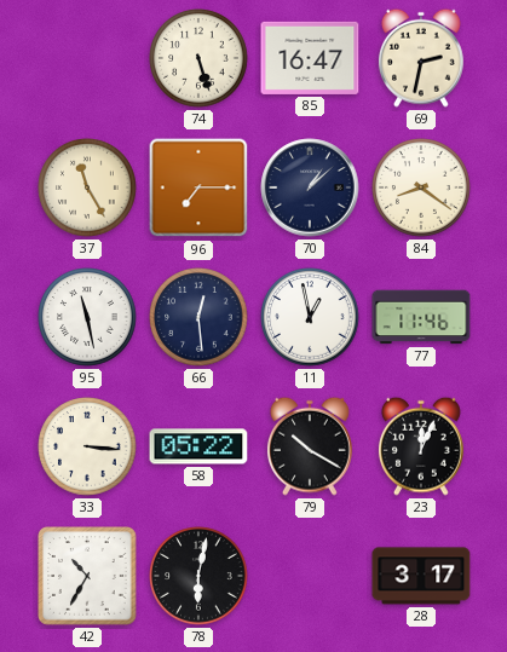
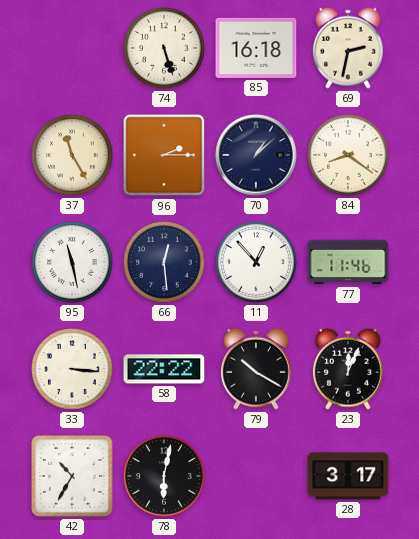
85: 16:47 -> 16:18 (256, 48)
96: 7:15 -> 2:15 (164, 155)
11: 12:58 -> 12:53 (256, 262)
58: 05:22 -> 22:22 (164, 369)
